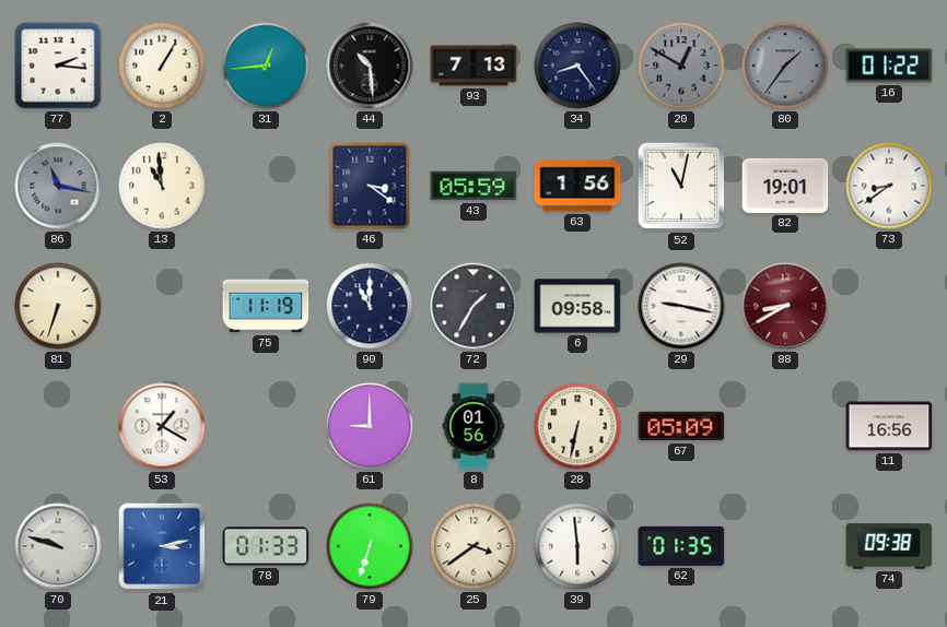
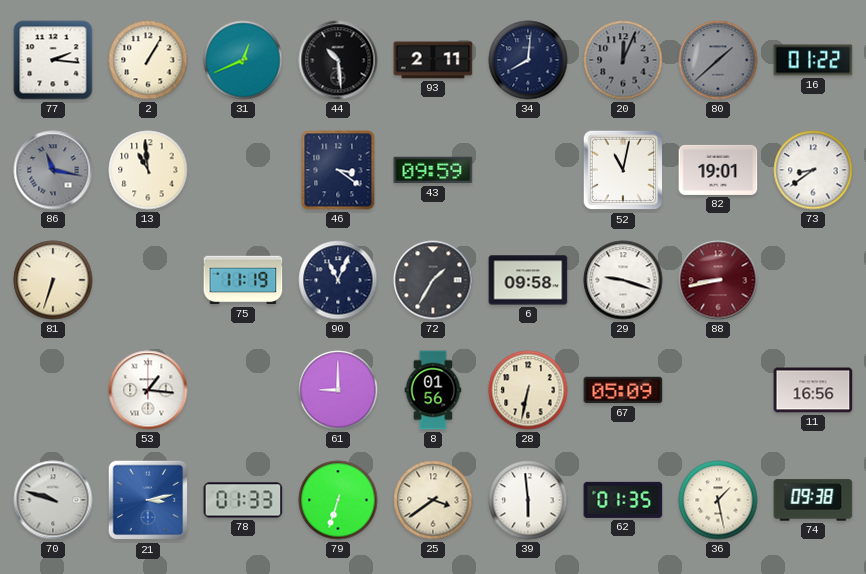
31: 12:44 -> 12:41 (243, 60)
93: 7:13 -> 2:11 (433, 60)
34: 8:24 -> 8:01 (528, 60)
20: 12:50 -> 12:04 (623, 60)
80: 1:36 -> 1:38 (718, 60)
43: 05:59 -> 09:59 (433, 170)
63: 1:56 -> none (577, 186)
90: 11:00 -> 11:04 (338, 280)
29: 9:17 -> 9:18 (623, 280)
88: 8:40 -> 8:43 (718, 280)
53: 1:20 -> 1:16 (148, 390)
36: none -> 1:28 (718, 500)
